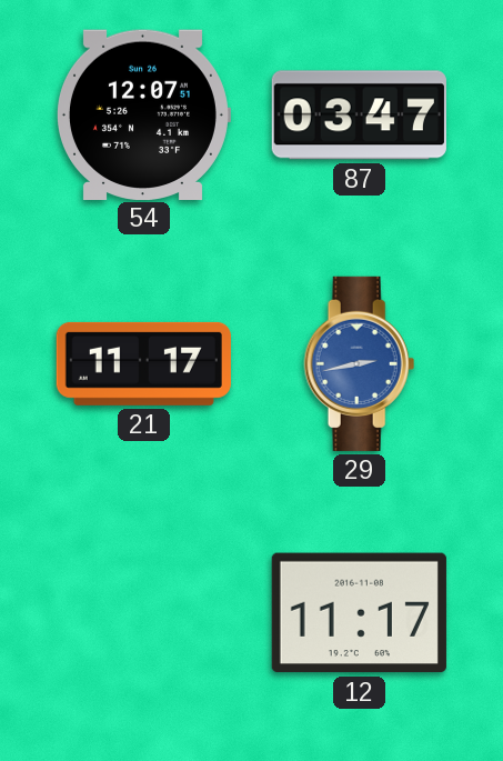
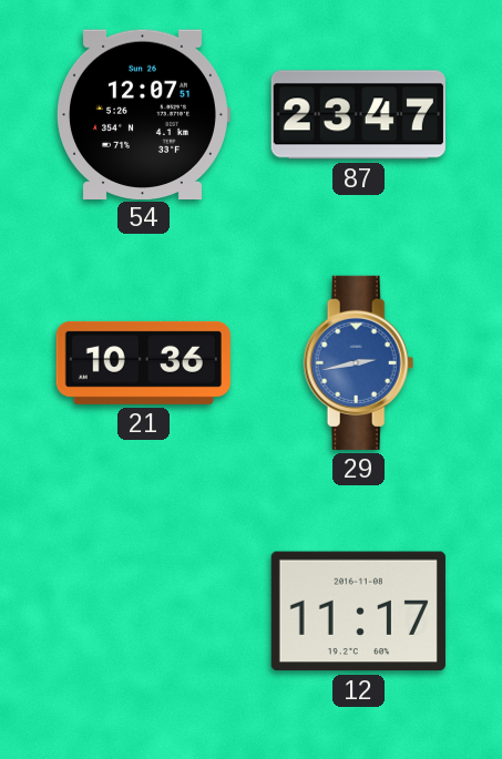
87: 03:47 -> 23:47 (358, 115)
21: 11:17 -> 10:36 (143, 362)
